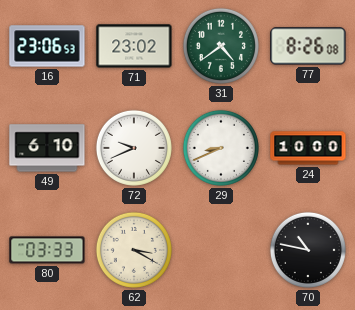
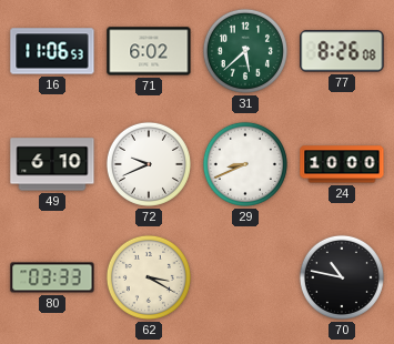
16: 23:06 -> 11:06 (52, 51)
71: 23:02 -> 6:02 (149, 51)
31: 4:39 -> 5:38 (245, 51)
